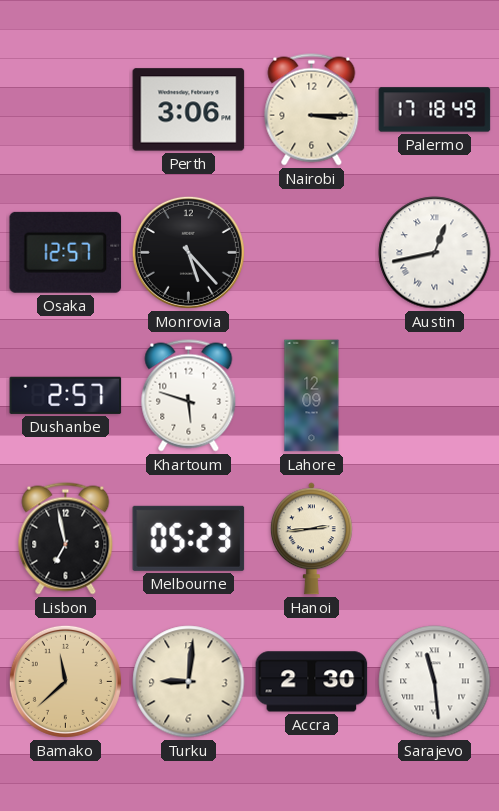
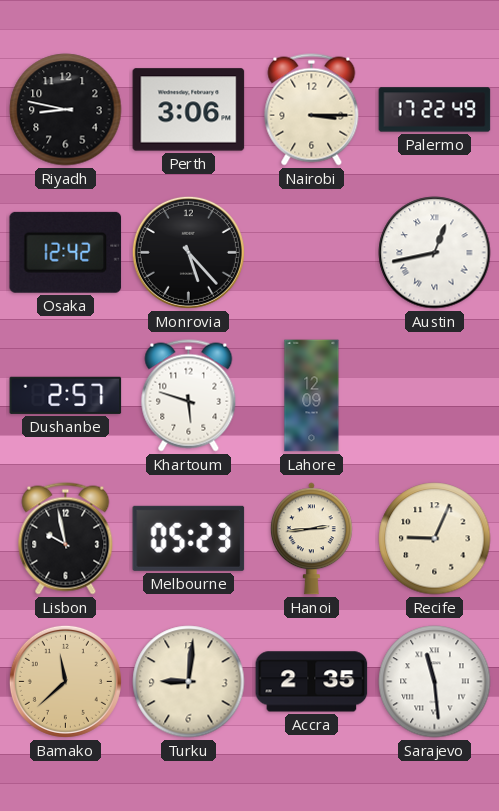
Riyadh: none -> 8:47 (66, 110)
Palermo: 17:18 -> 17:22 (435, 110)
Osaka: 12:57 -> 12:42 (66, 252)
Lisbon: 6:58 -> 9:58 (66, 539)
Recife: none -> 9:04 (435, 539)
Accra: 2:30 -> 2:35 (312, 682)
